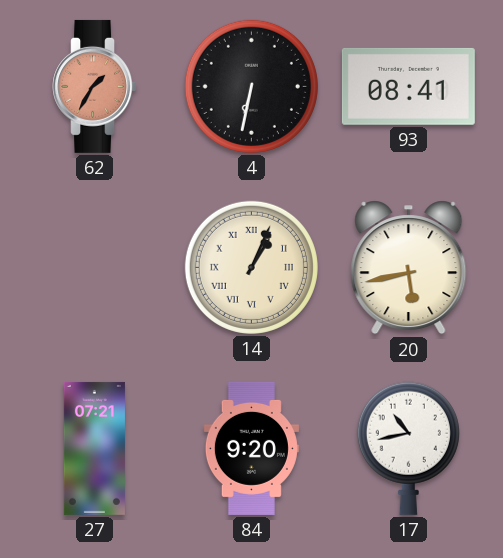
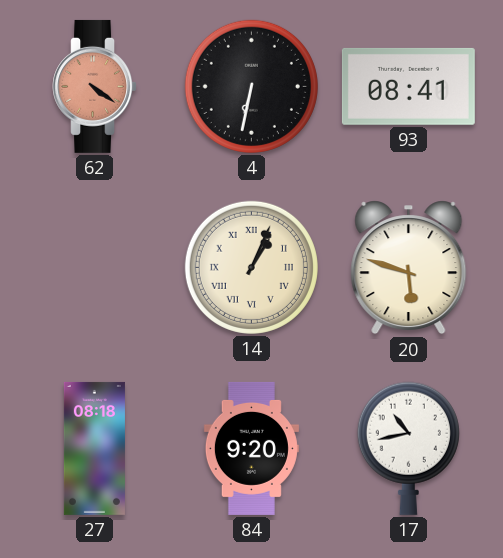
62: 1:35 -> 4:21 (95, 86)
20: 5:43 -> 5:48 (409, 268)
27: 07:21 -> 08:18 (94, 448)
